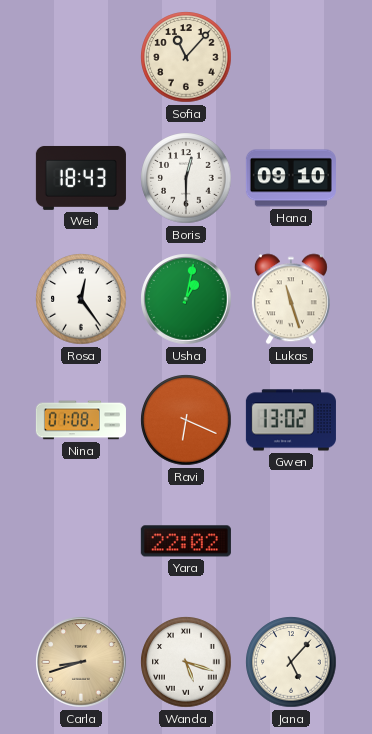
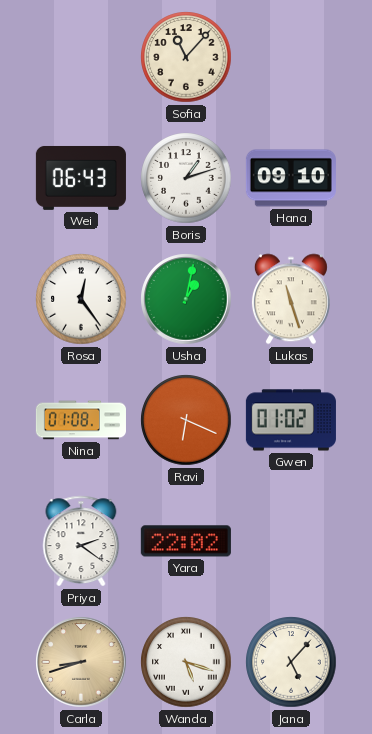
Wei: 18:43 -> 06:43 (81, 178)
Boris: 12:30 -> 1:12 (186, 178)
Gwen: 13:02 -> 01:02 (291, 420)
Priya: none -> 2:21 (81, 541)
